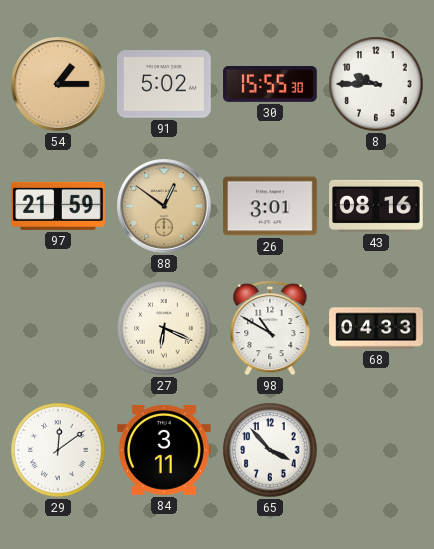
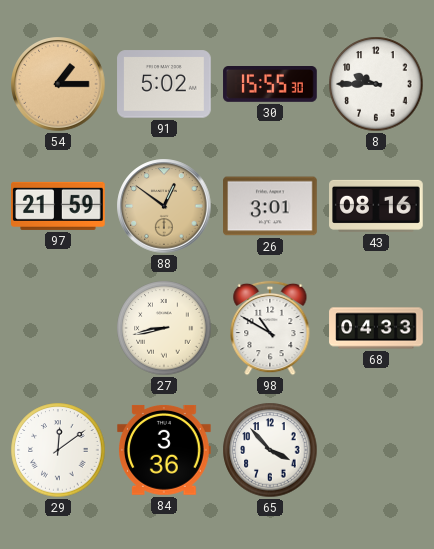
27: 6:19 -> 8:43 (164, 328)
84: 3:11 -> 3:36 (165, 450)
